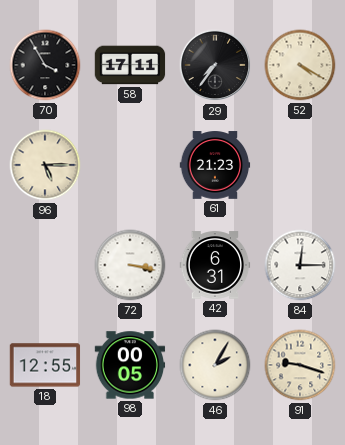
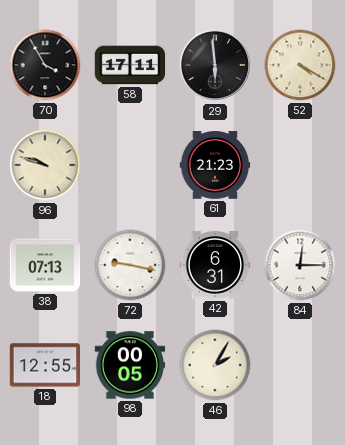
29: 7:36 -> 5:59 (215, 65)
96: 5:15 -> 9:48 (45, 165)
38: none -> 07:13 (45, 265)
72: 3:17 -> 9:17 (130, 265)
91: 9:18 -> none (300, 365)
